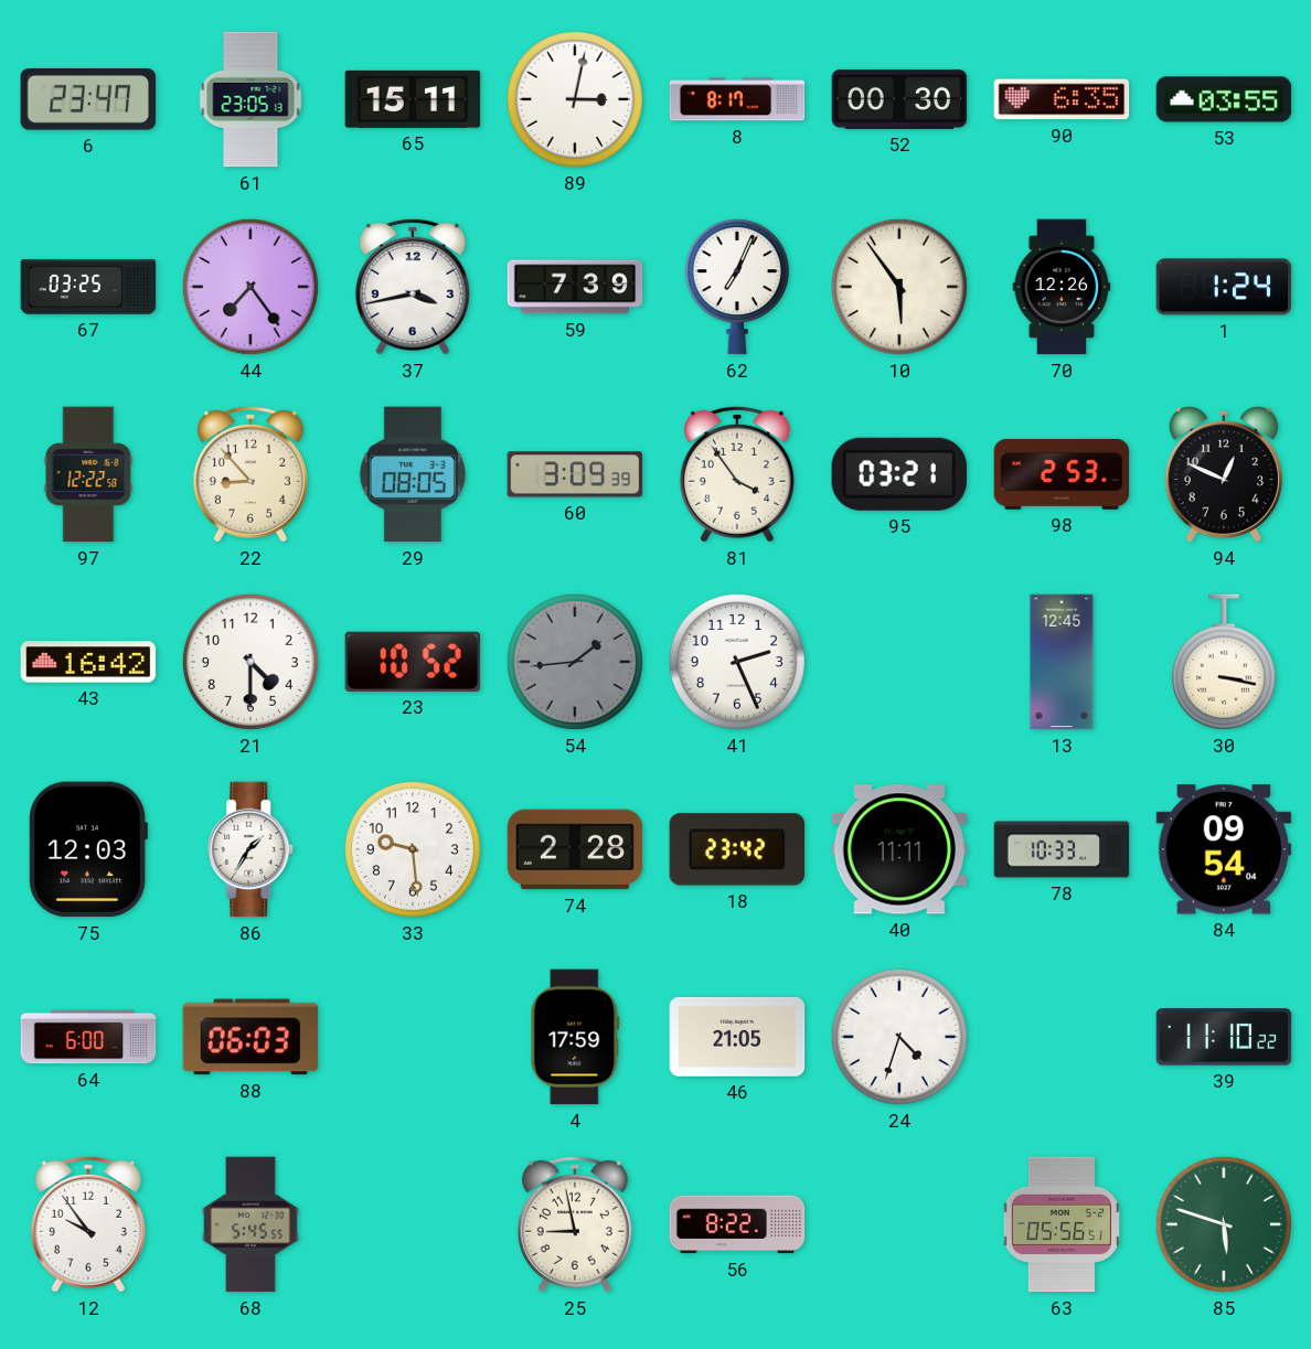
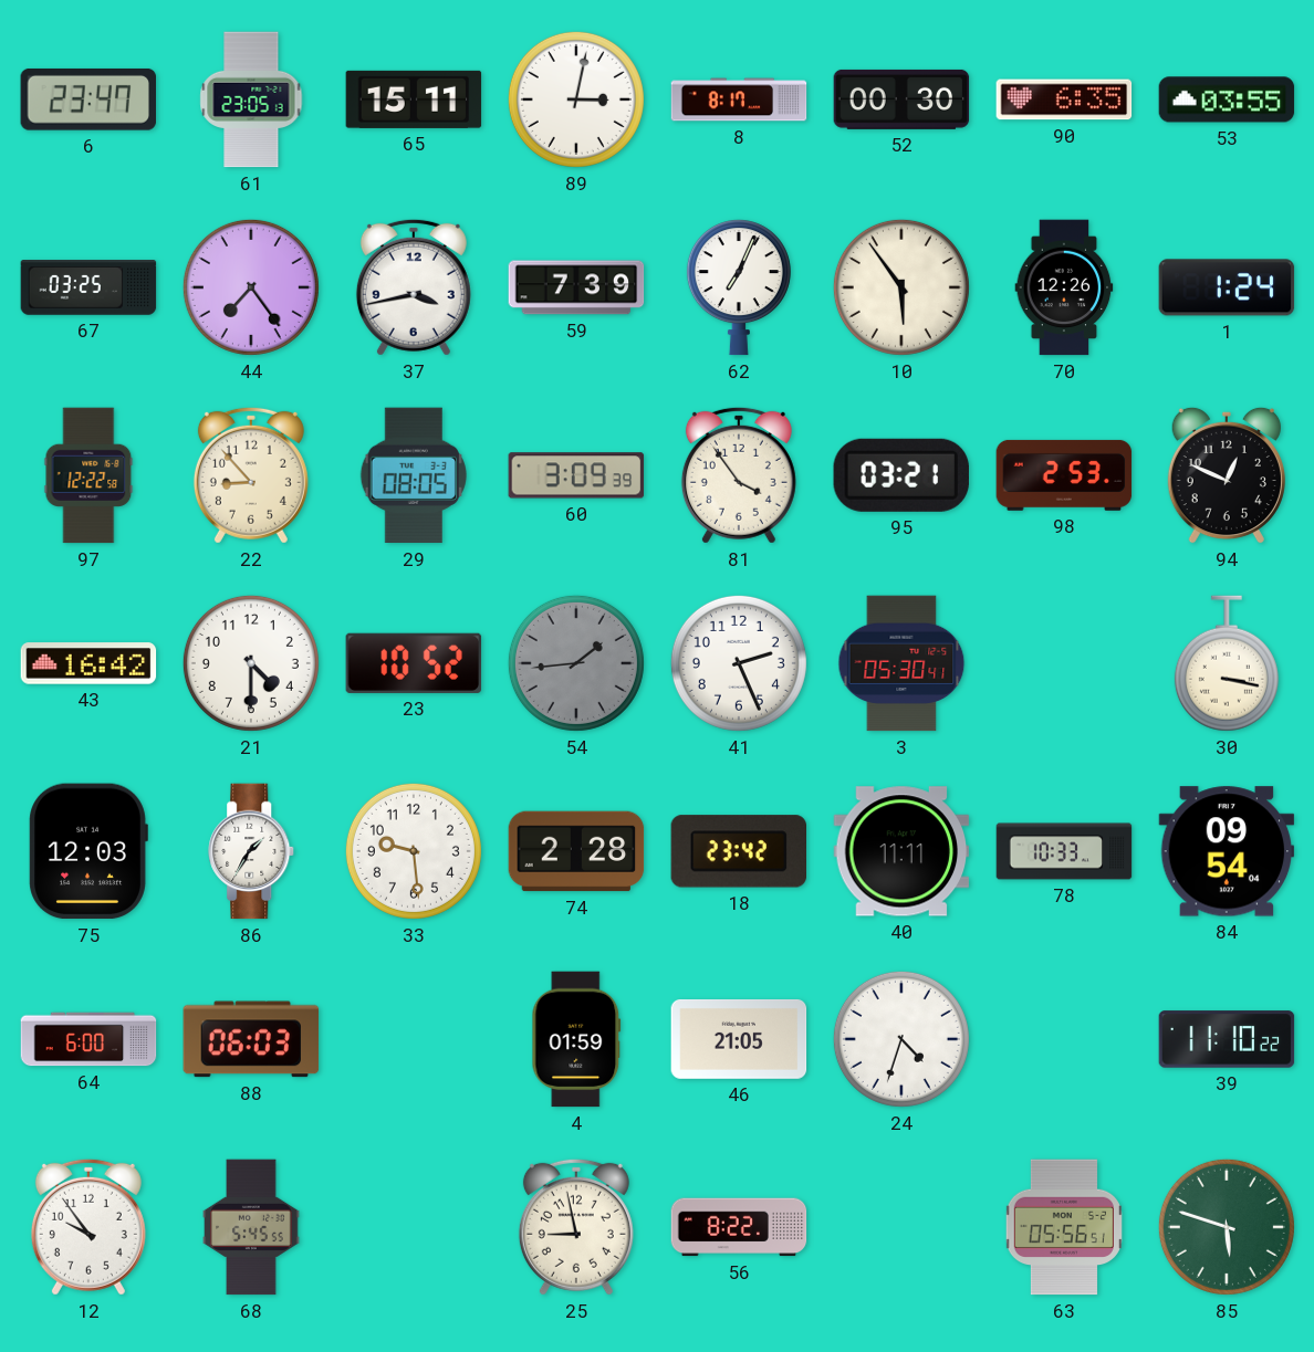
3: none -> 05:30 (901, 663)
13: 12:45 -> none (1062, 662)
4: 17:59 -> 01:59 (576, 1039)
